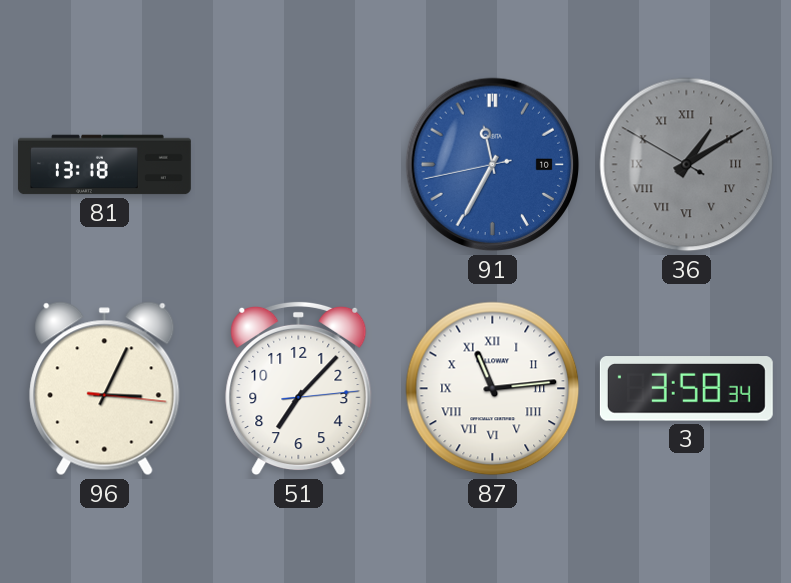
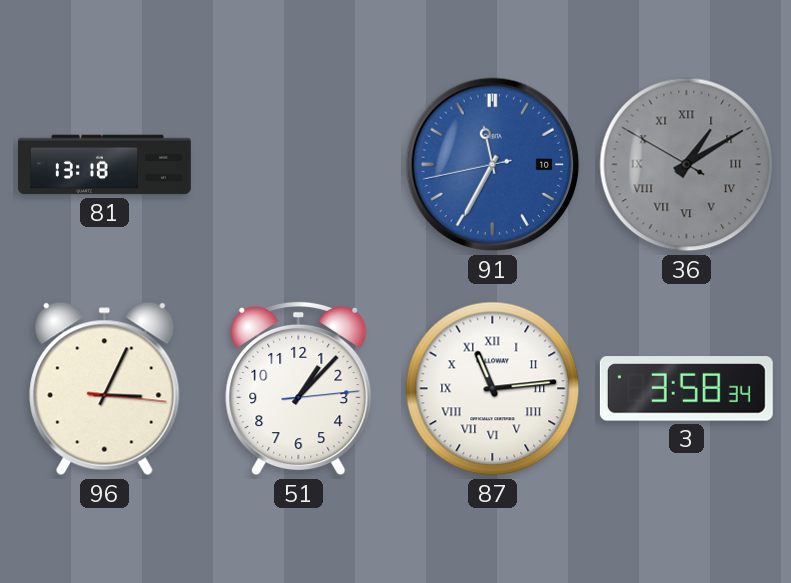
51: 7:07 -> 1:07 (299, 388)
